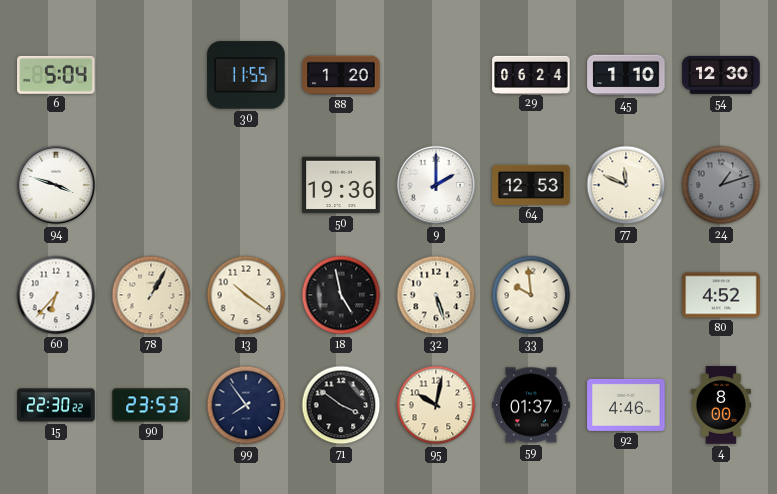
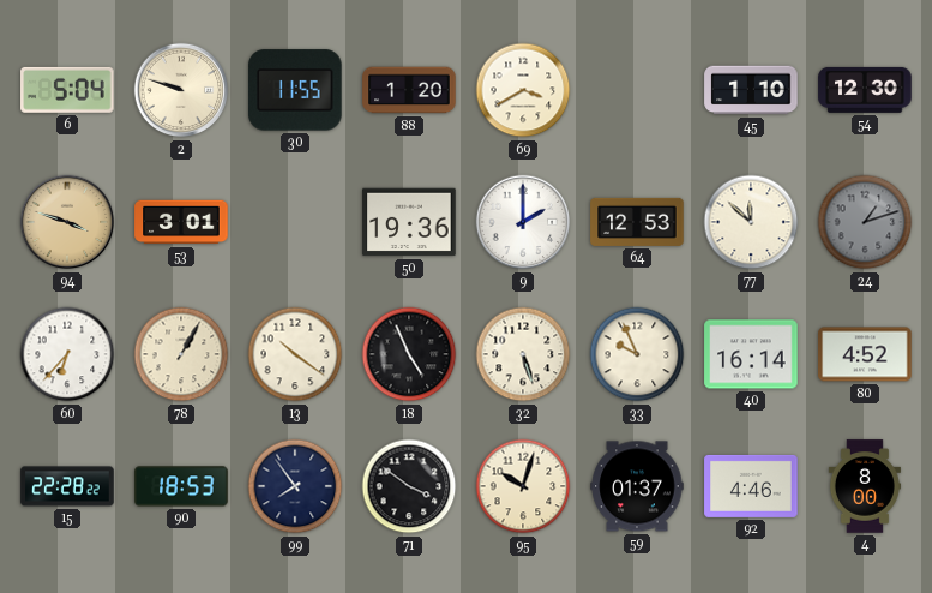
2: none -> 9:48 (181, 90)
69: none -> 3:40 (523, 90)
29: 06:24 -> none (531, 74)
94 dial: white -> champagne (67, 222)
53: none -> 3:01 (181, 222)
77: 11:49 -> 11:52 (751, 222)
18: 4:58 -> 4:56 (409, 354)
33: 9:59 -> 9:56 (637, 354)
40: none -> 16:14 (751, 354)
15: 22:30 -> 22:28 (67, 486)
90: 23:53 -> 18:53 (181, 486)
95: 10:02 -> 10:03 (523, 486)
